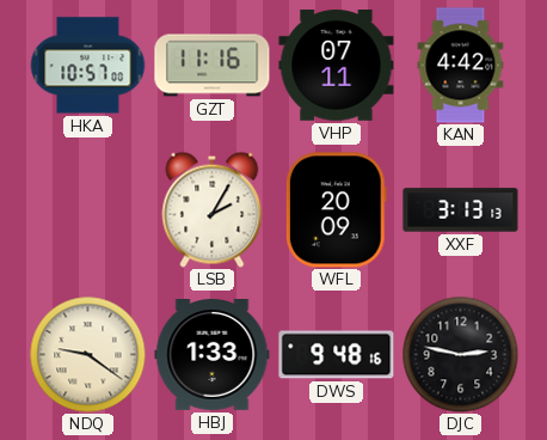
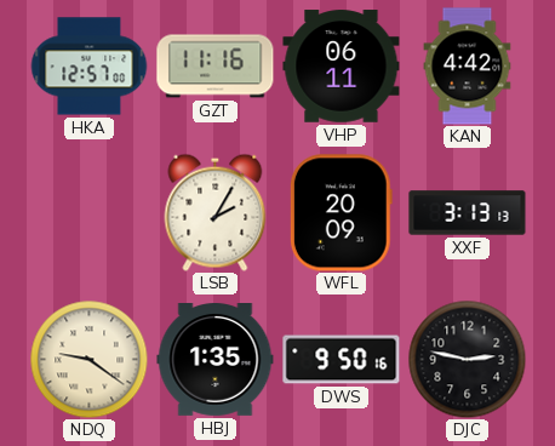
HKA: 10:57 -> 12:57 (88, 67)
VHP: 07:11 -> 06:11 (342, 67)
HBJ: 1:33 -> 1:35 (216, 360)
DWS: 9:48 -> 9:50 (342, 360)
